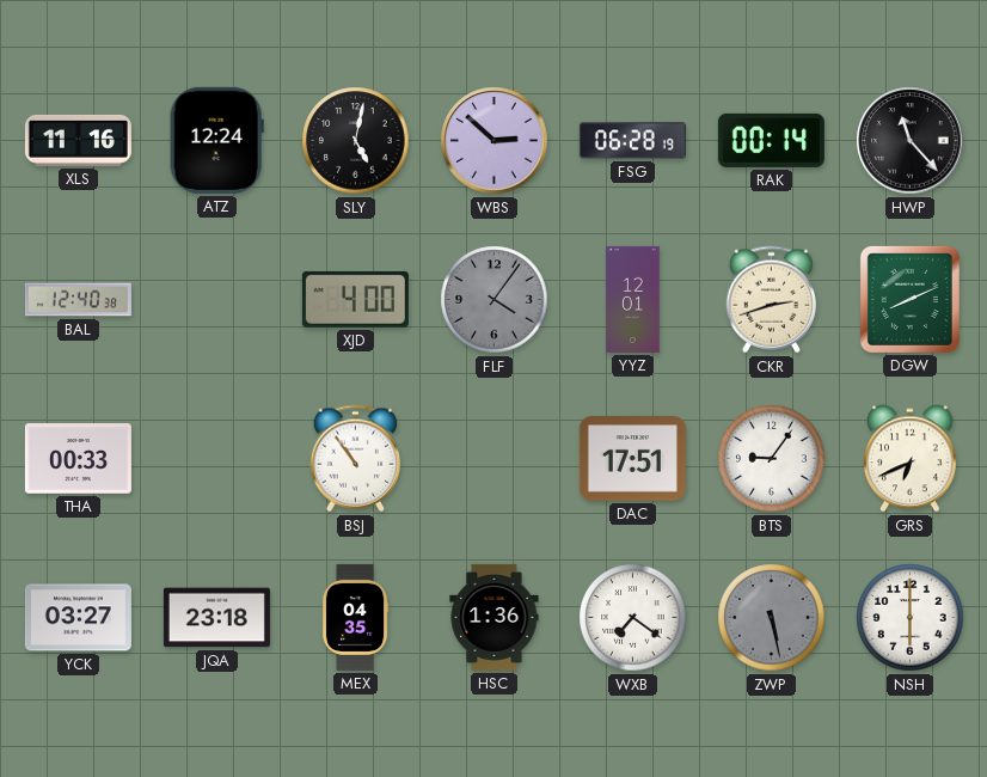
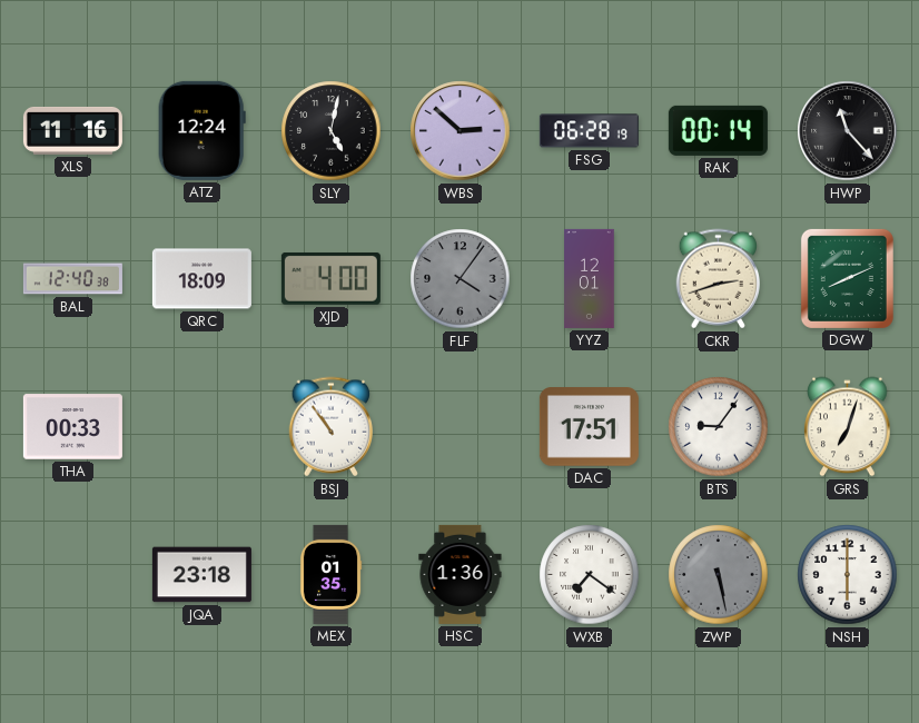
QRC: none -> 18:09 (201, 279)
GRS: 6:41 -> 7:03 (848, 427)
YCK: 03:27 -> none (78, 618)
MEX: 04:35 -> 01:35 (330, 574)
